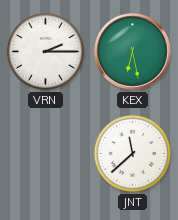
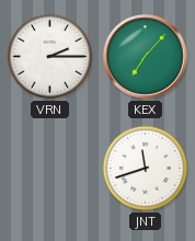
KEX: 6:28 -> 7:07 (146, 57)
JNT: 11:38 -> 11:42 (145, 168)
